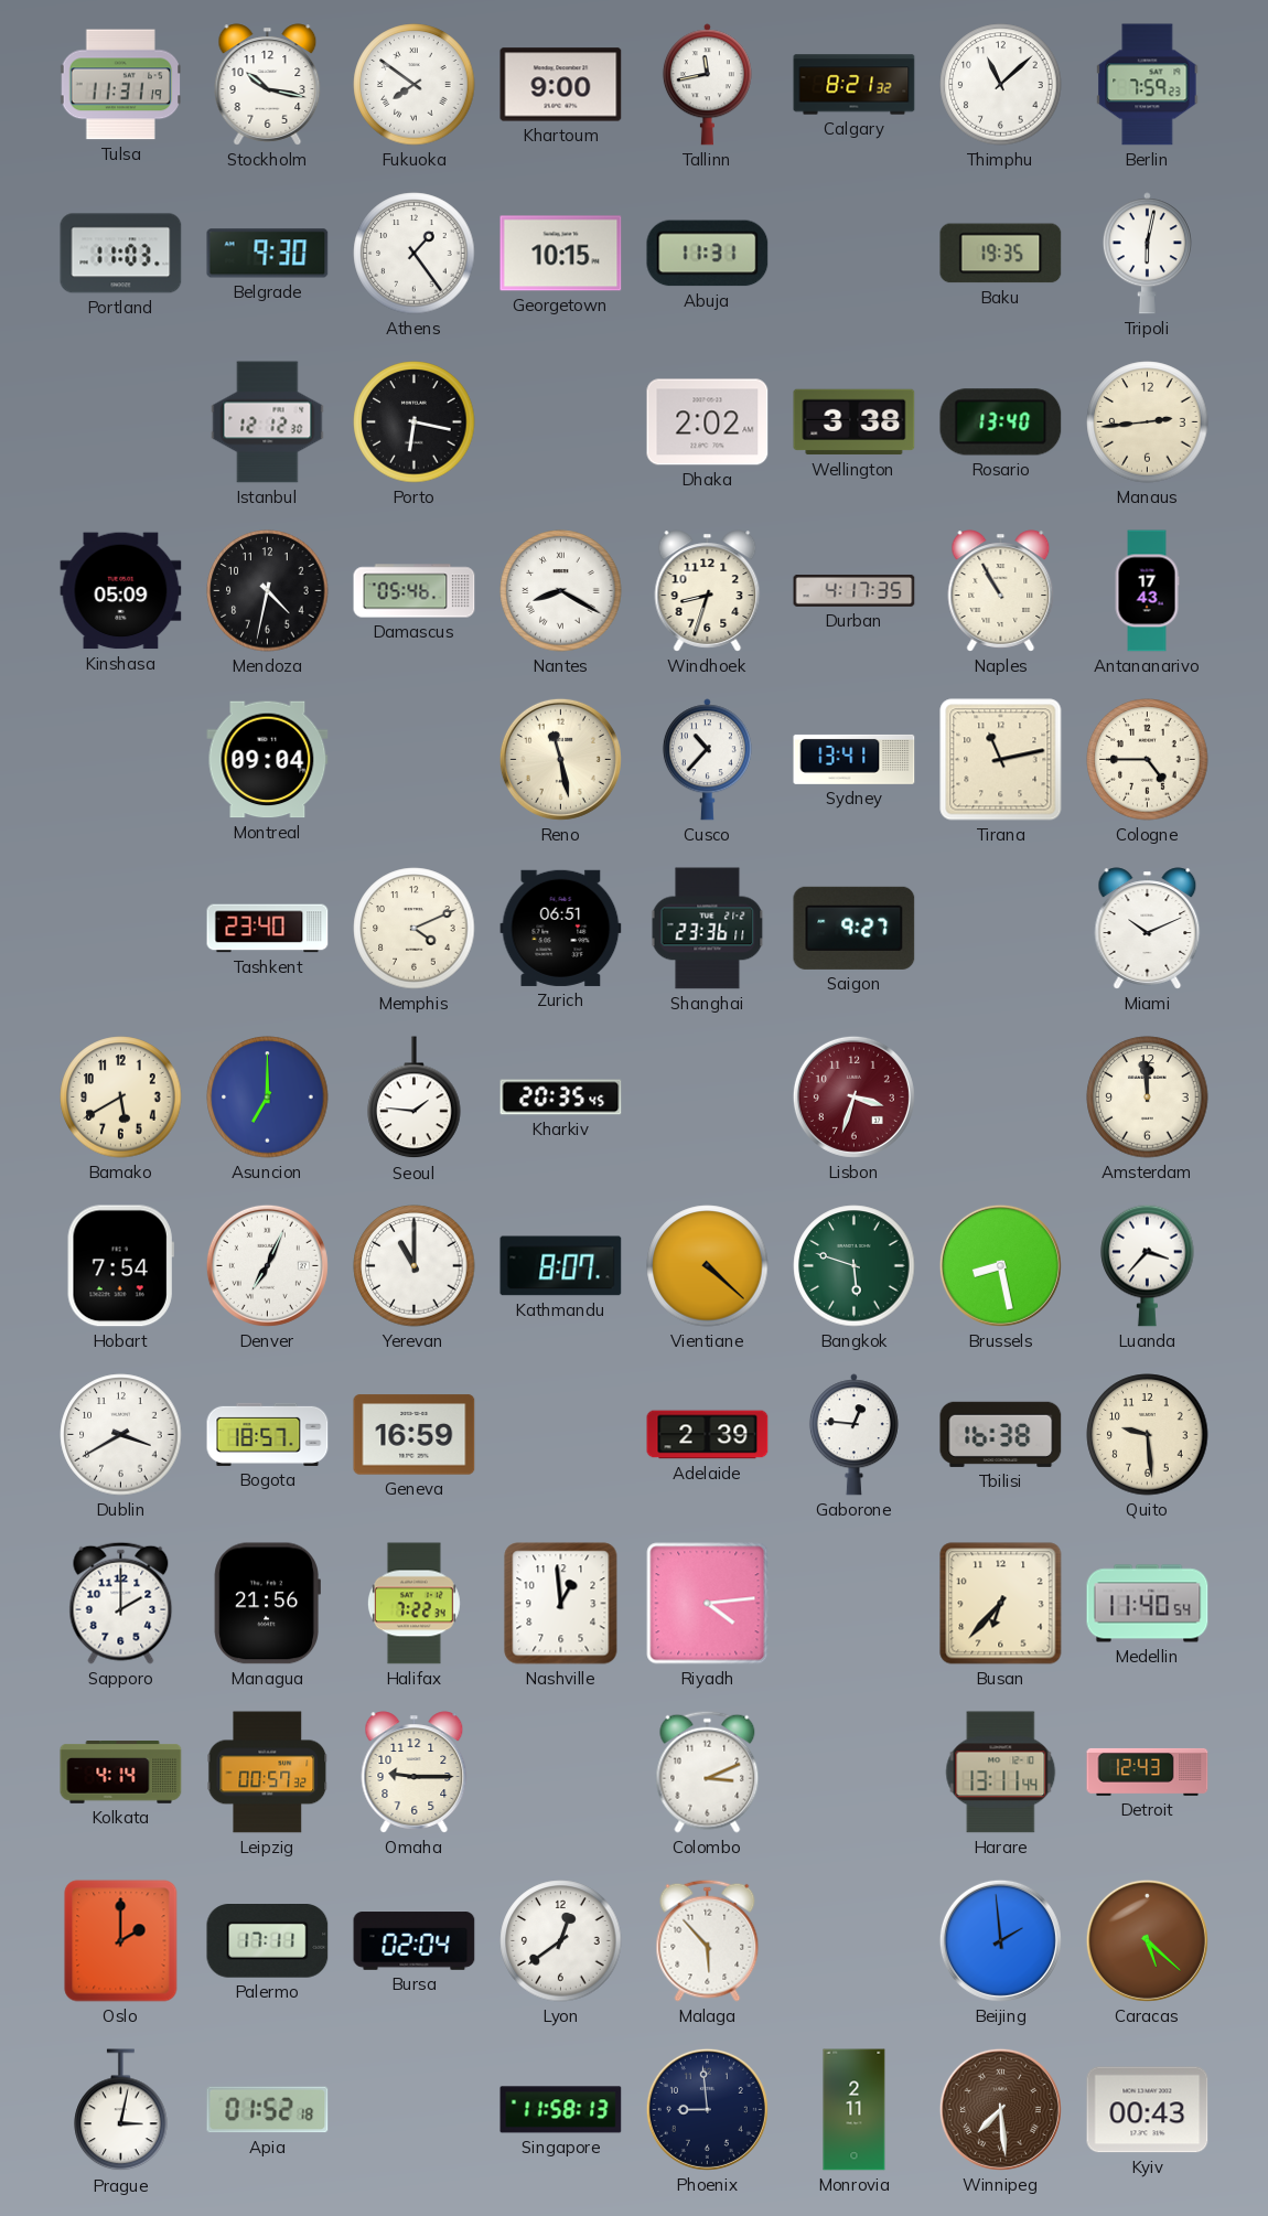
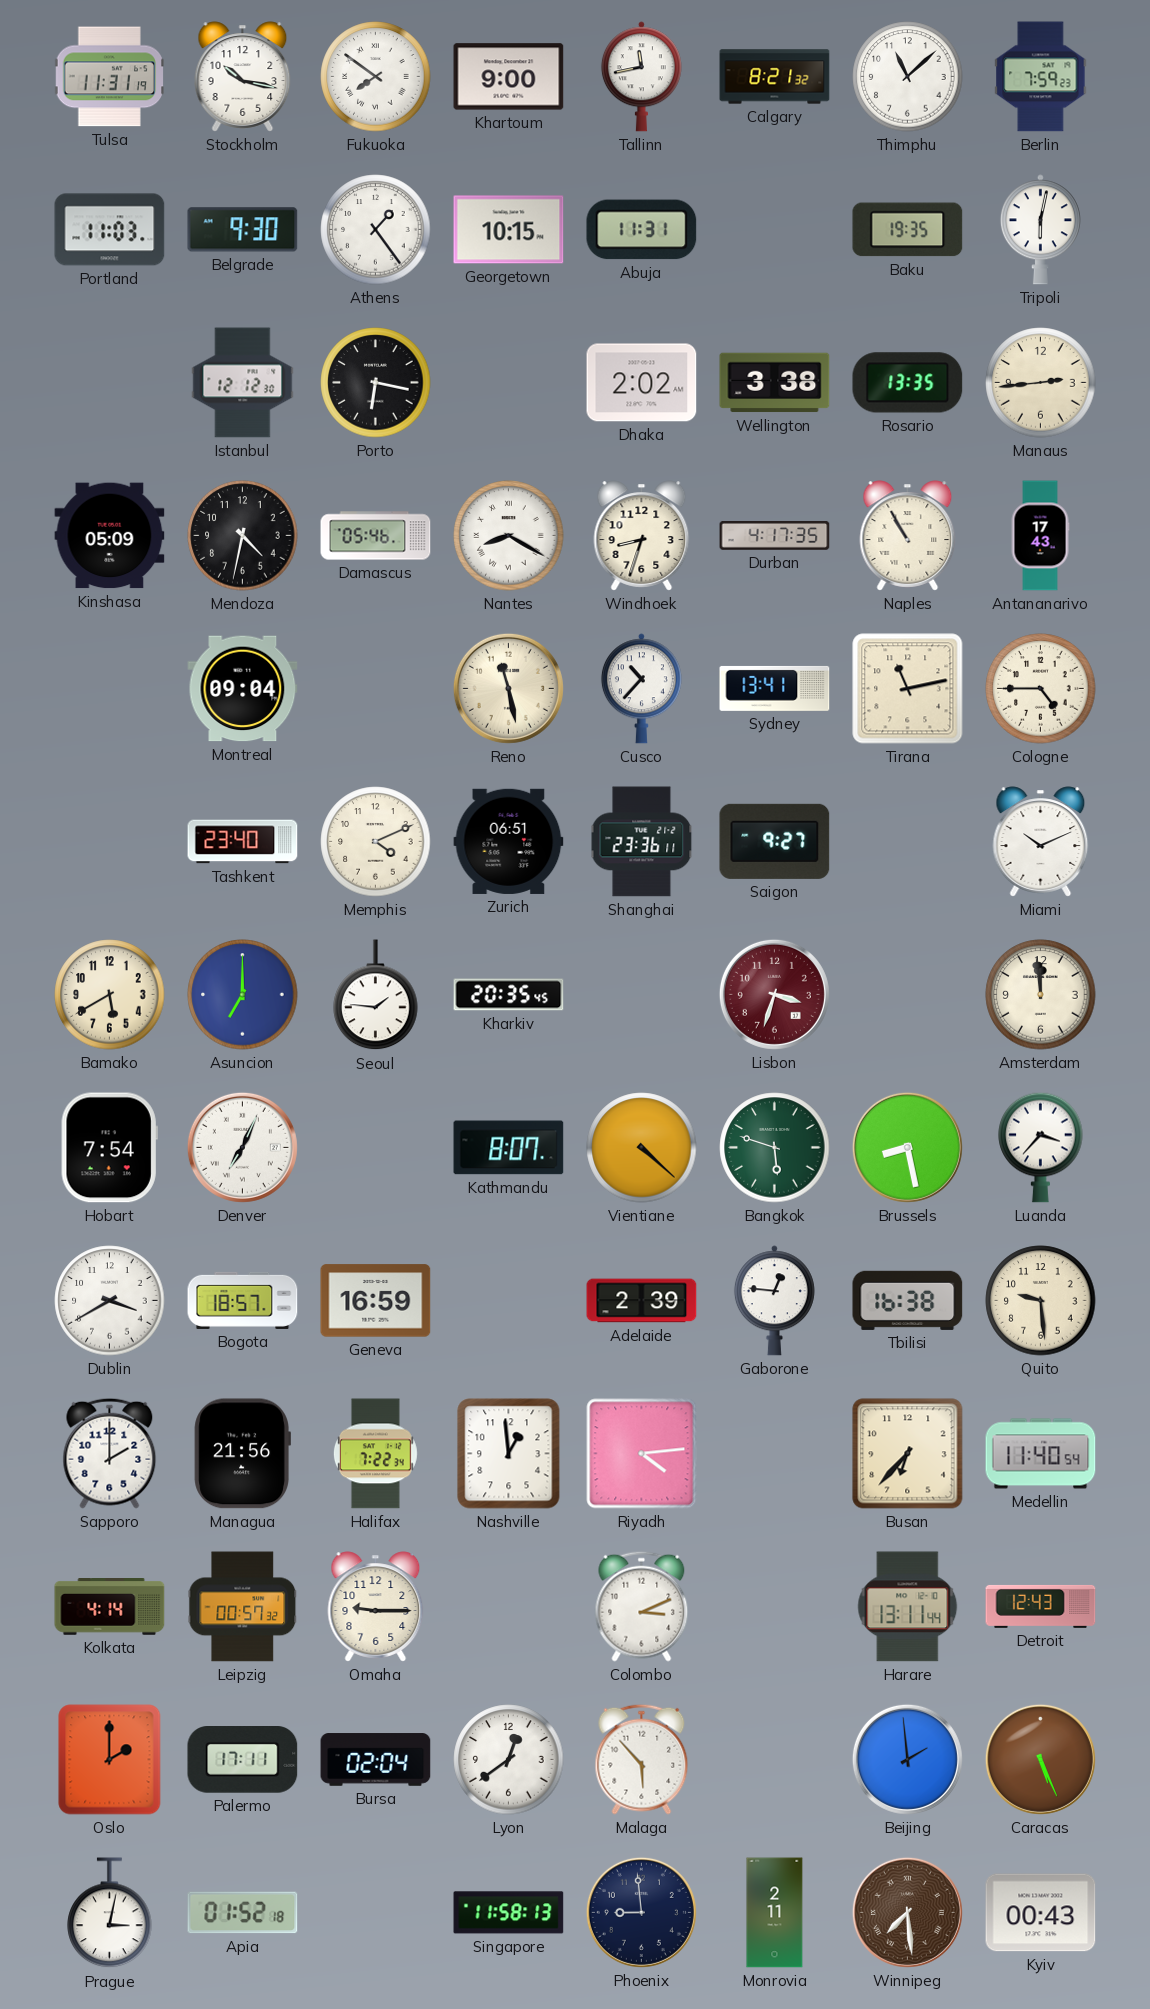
Rosario: 13:40 -> 13:35 (908, 383)
Yerevan: 11:00 -> none (415, 1266)
Caracas: 5:22 -> 5:26 (1040, 1759)
